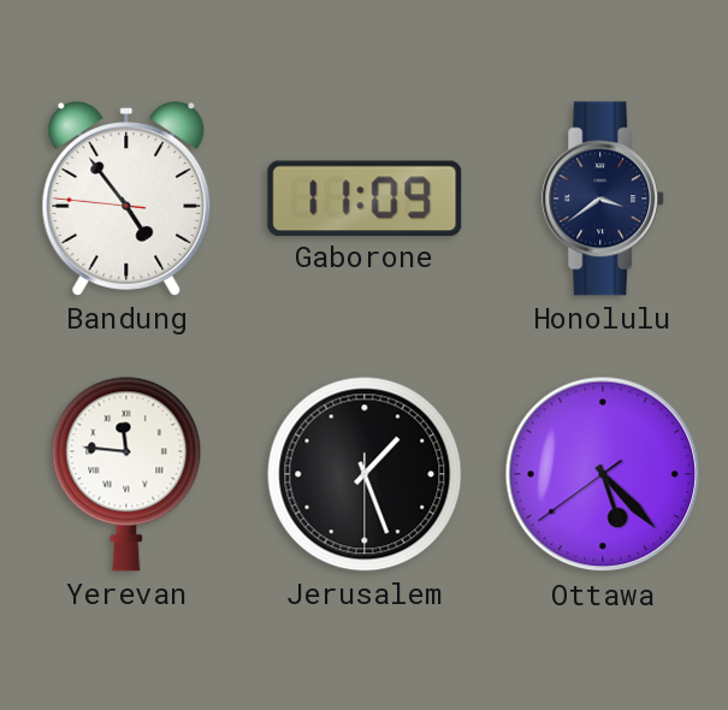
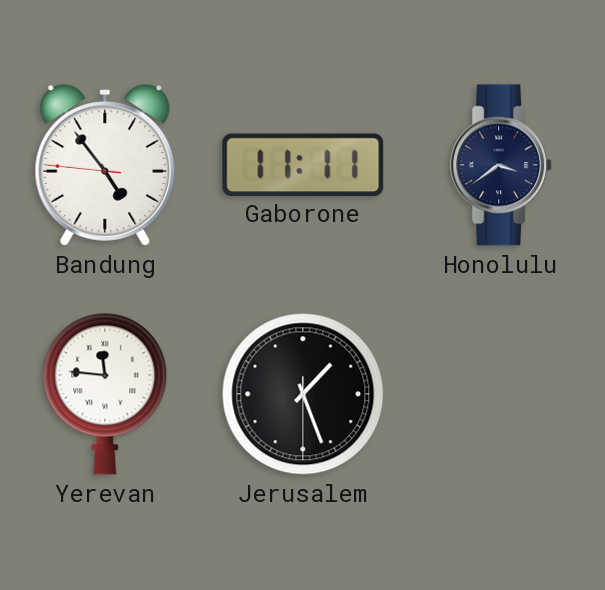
Gaborone: 11:09 -> 11:11 (303, 164)
Ottawa: 5:22 -> none (603, 474)
